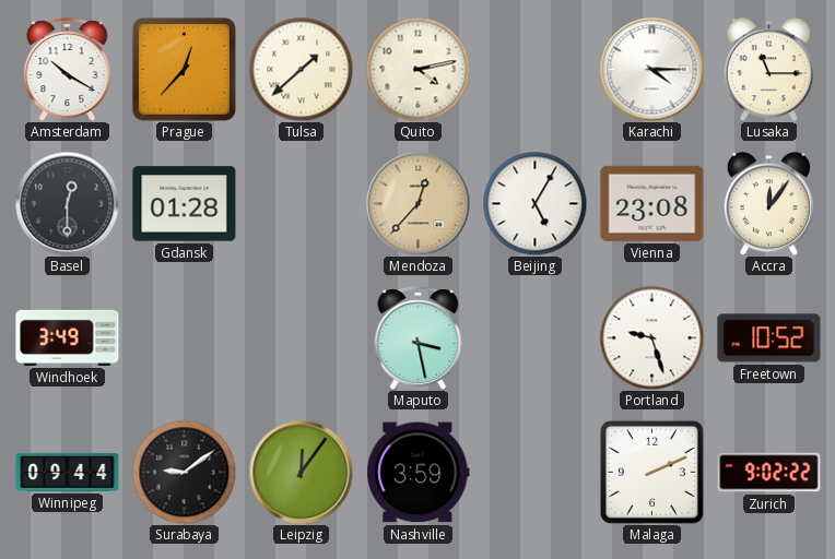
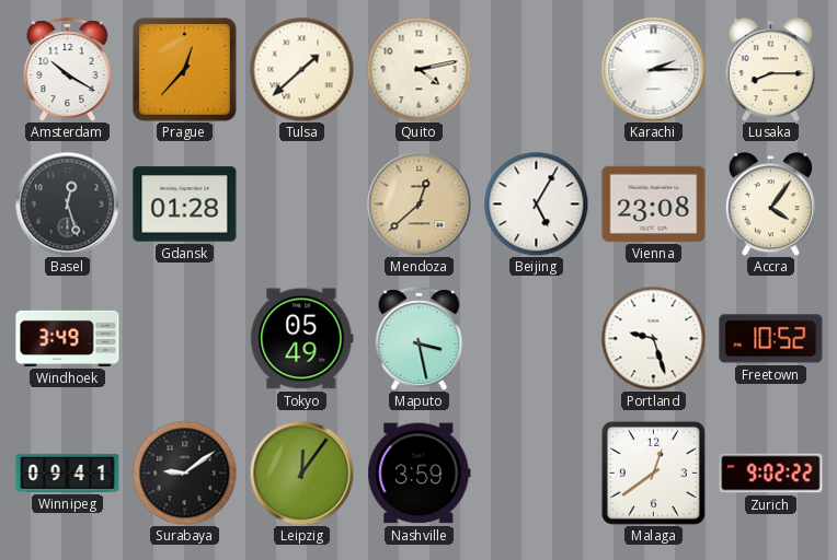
Karachi: 4:15 -> 2:15 (653, 69)
Lusaka: 11:15 -> 8:15 (770, 70)
Basel: 12:30 -> 12:27 (67, 203)
Mendoza: 12:37 -> 12:38 (418, 203)
Accra: 12:06 -> 4:06 (770, 205)
Tokyo: none -> 05:49 (302, 339)
Winnipeg: 09:44 -> 09:41 (68, 472)
Malaga: 2:11 -> 12:39 (653, 472)
